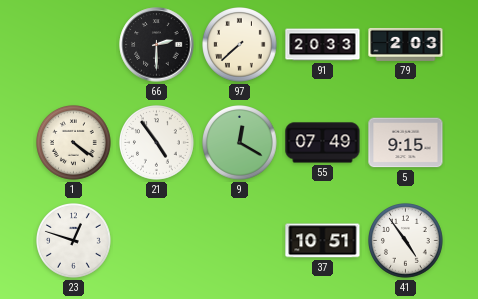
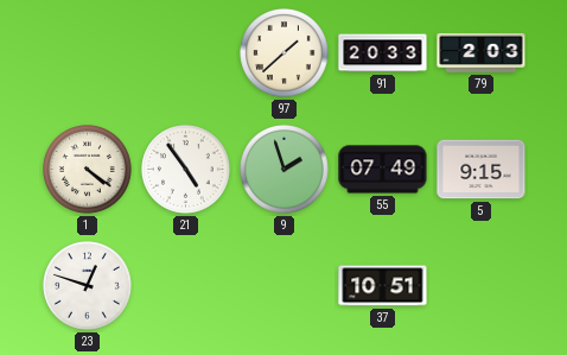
66: 2:30 -> none (157, 45)
97: 7:38 -> 1:38 (285, 53)
9: 12:20 -> 1:57 (285, 170)
41: 4:54 -> none (406, 241)
